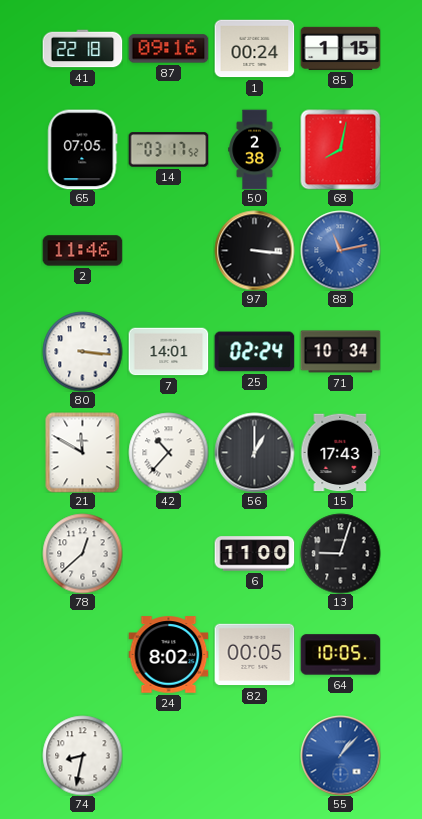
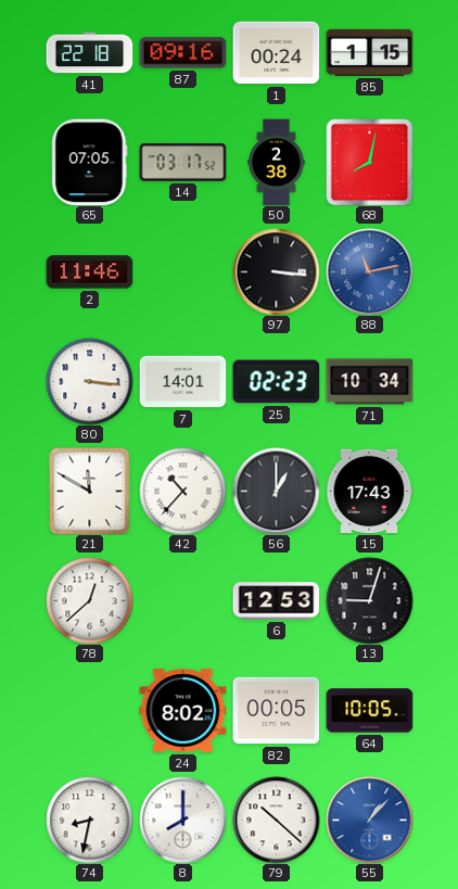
25: 02:24 -> 02:23 (276, 382)
6: 11:00 -> 12:53 (276, 601)
8: none -> 8:00 (182, 820)
79: none -> 10:22 (276, 820)
